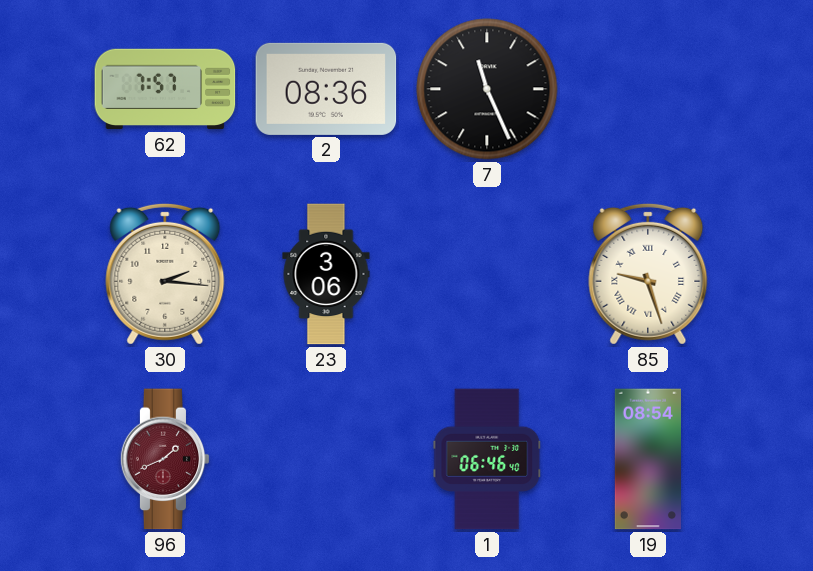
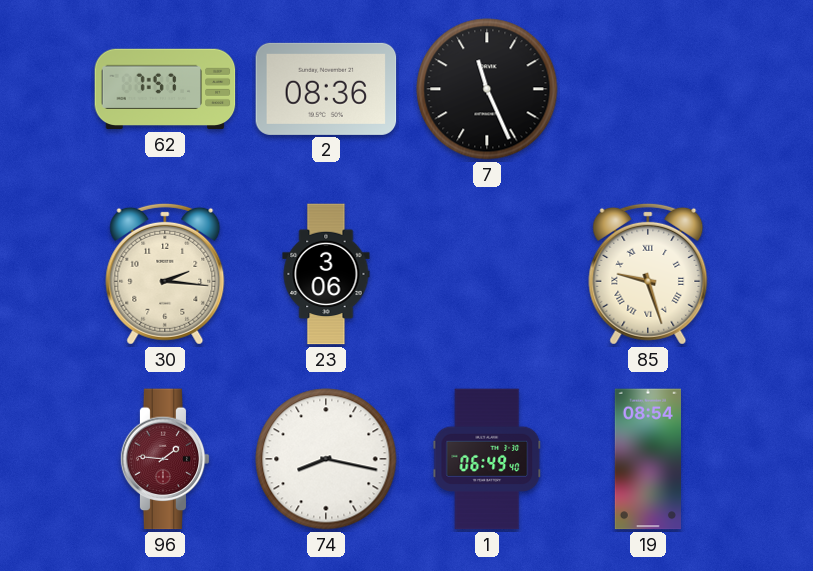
96: 1:41 -> 1:46 (165, 459)
74: none -> 8:17 (326, 459)
1: 06:46 -> 06:49 (487, 459)
